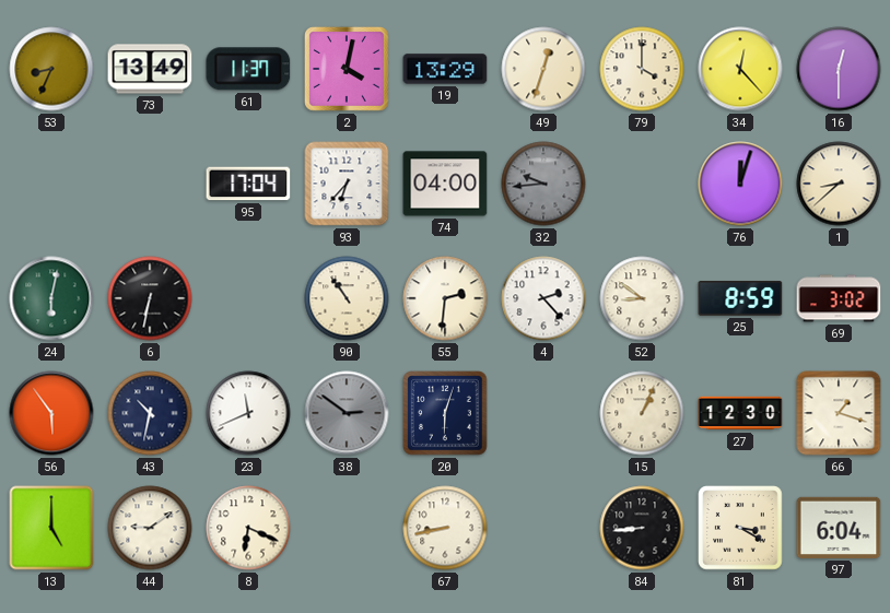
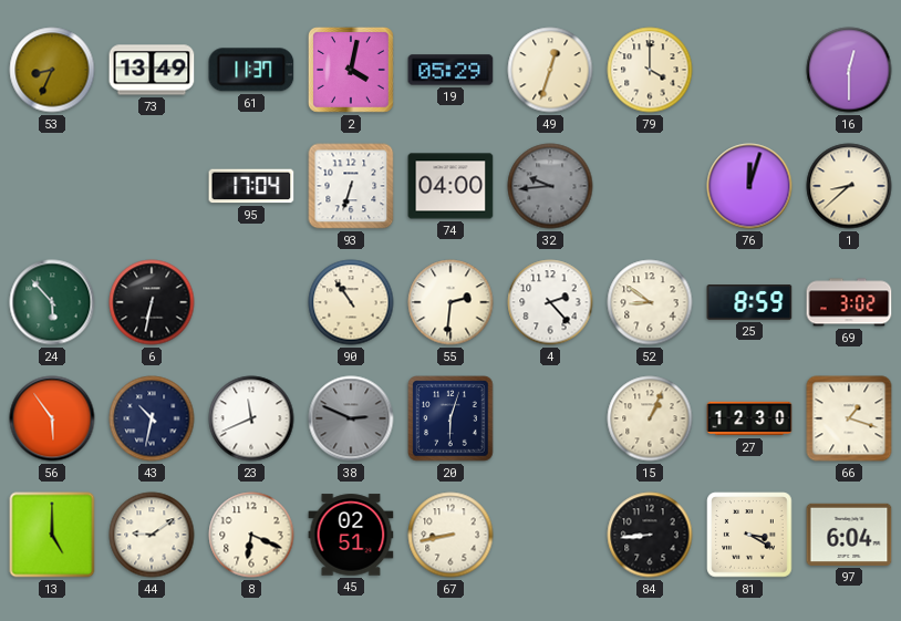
19: 13:29 -> 05:29 (451, 70)
34: 12:23 -> none (740, 69)
93: 6:37 -> 6:33 (351, 186)
24: 6:02 -> 5:53 (52, 302)
38: 2:51 -> 2:49 (351, 418)
45: none -> 02:51 (351, 535)
